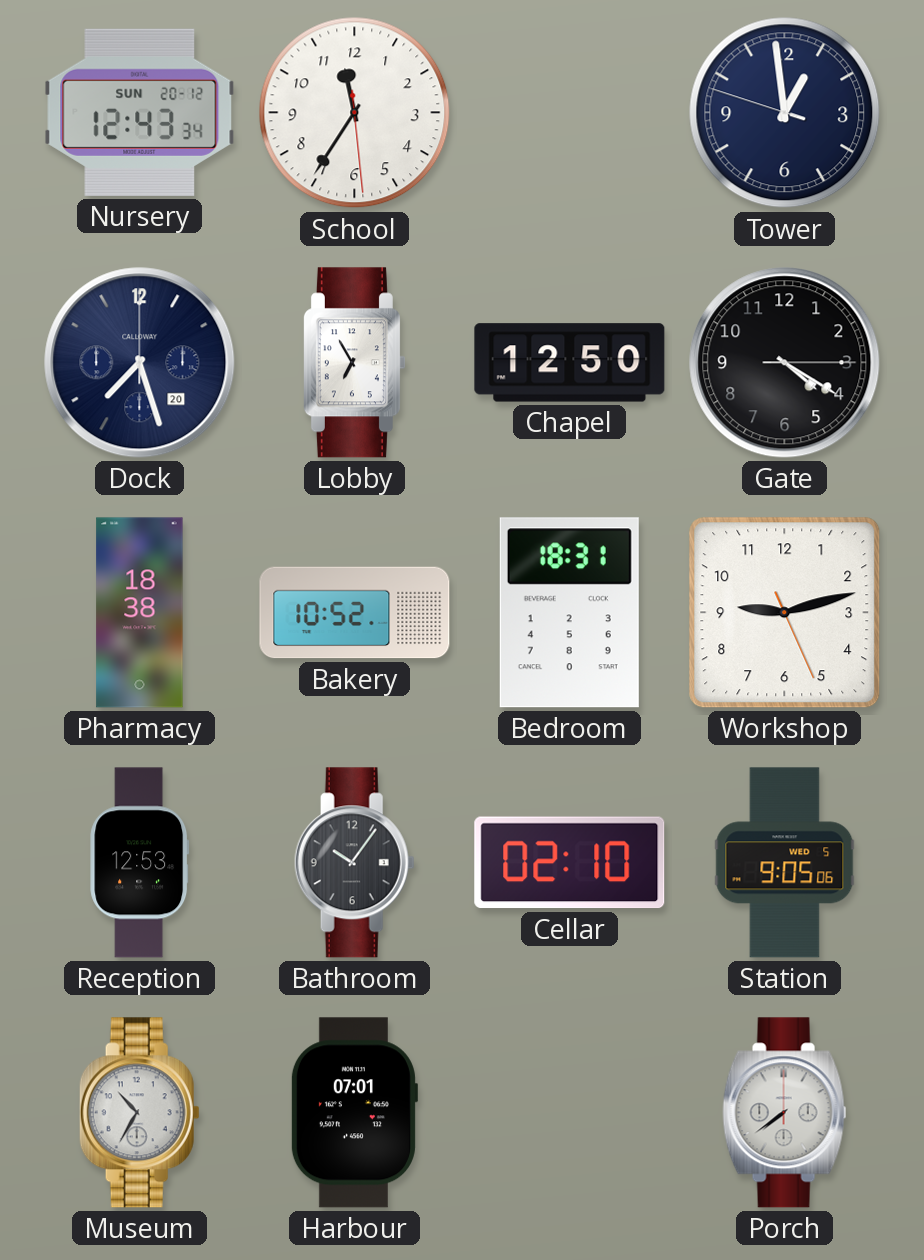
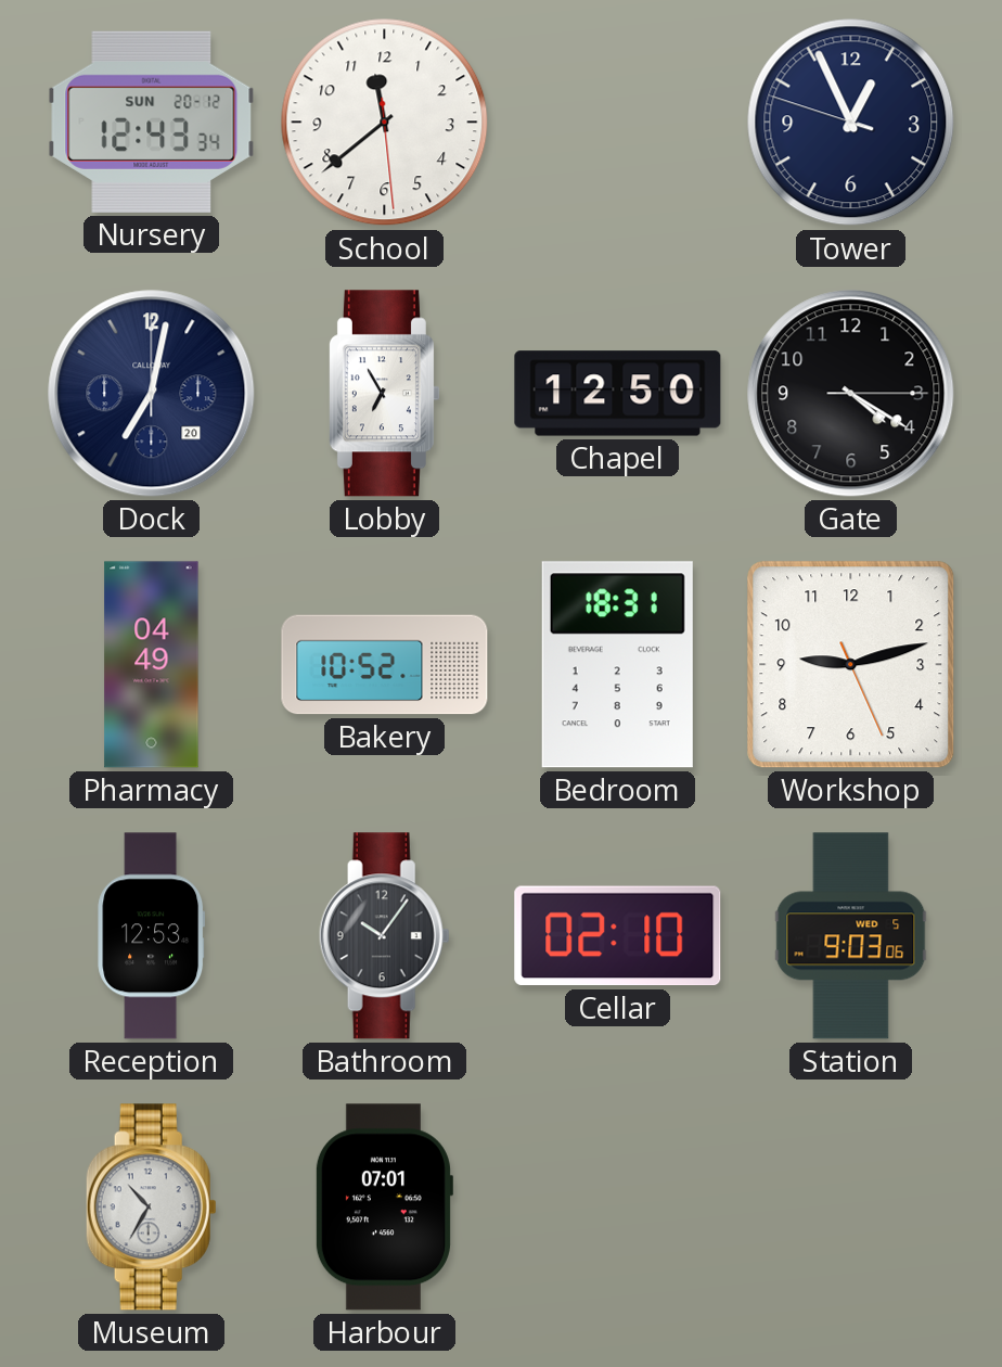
School: 11:35 -> 11:38 (385, 123)
Tower: 12:58 -> 12:55 (851, 123)
Dock: 7:27 -> 7:02 (152, 394)
Pharmacy: 18:38 -> 04:49 (152, 665)
Station: 9:05 -> 9:03 (851, 936)
Porch: 7:39 -> none (785, 1113)
